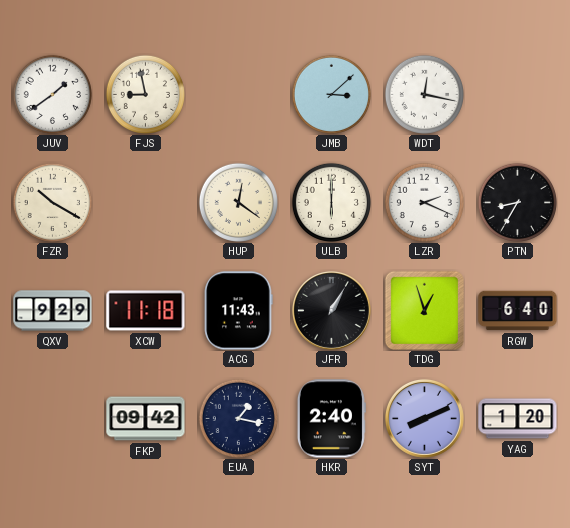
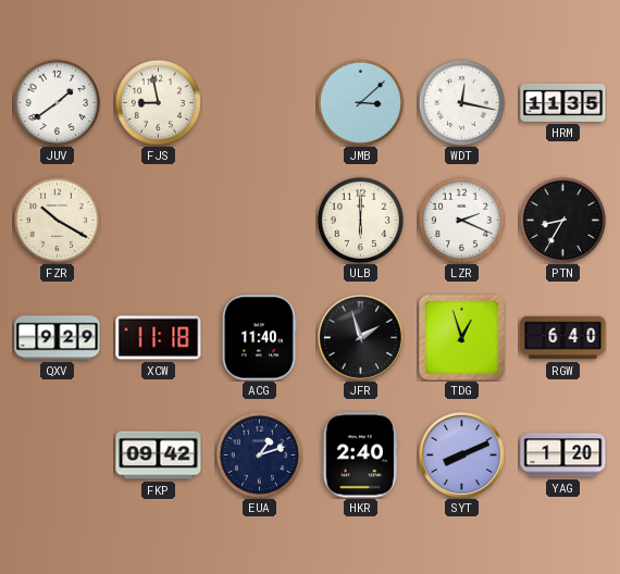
HRM: none -> 11:35 (563, 103)
HUP: 12:21 -> none (238, 202)
ACG: 11:43 -> 11:40 (259, 338)
JFR: 1:05 -> 1:57 (360, 337)
EUA: 1:17 -> 1:12 (259, 454)
